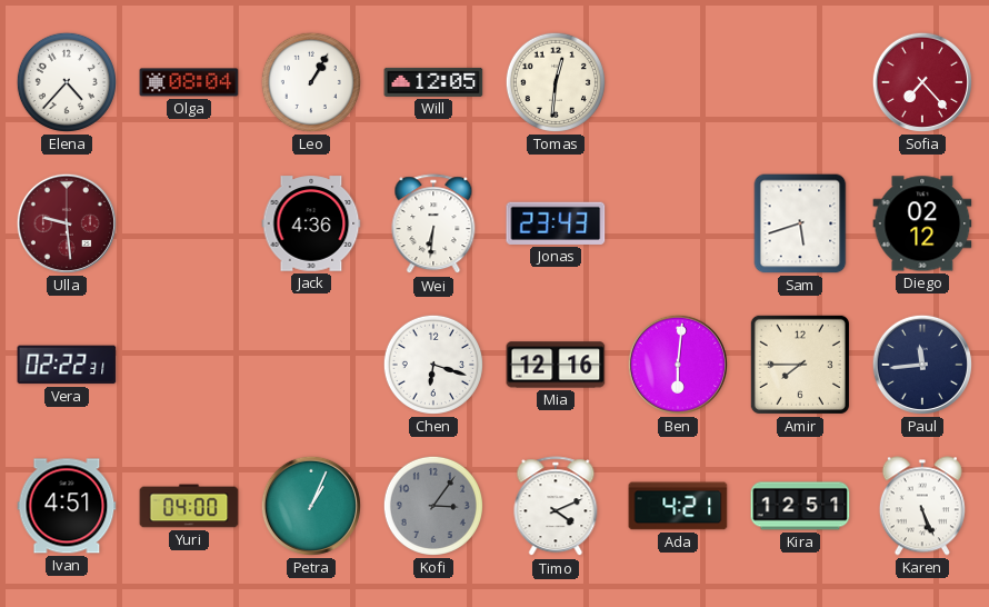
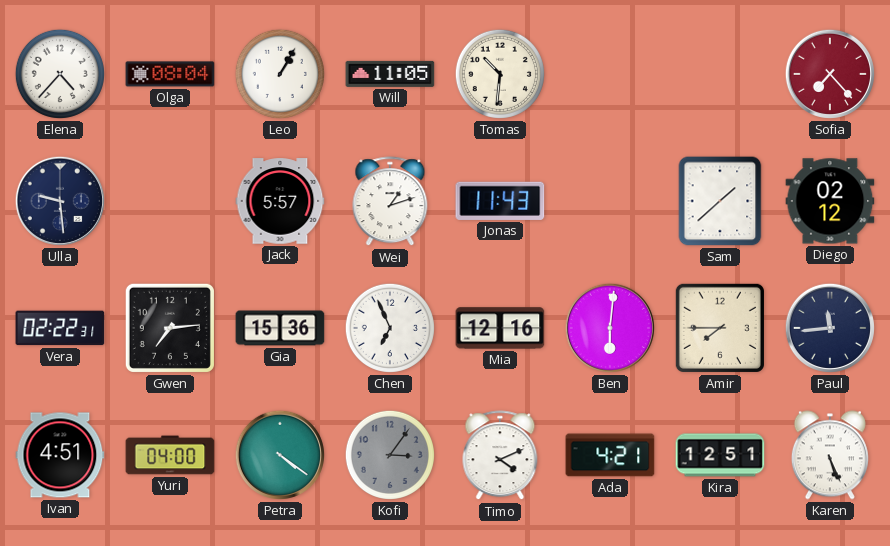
Will: 12:05 -> 11:05 (390, 74)
Tomas: 12:31 -> 10:31 (500, 74)
Ulla dial: burgundy -> navy (60, 201)
Jack: 4:36 -> 5:57 (280, 201)
Wei: 6:31 -> 1:12 (390, 202)
Jonas: 23:43 -> 11:43 (500, 201)
Sam: 5:42 -> 1:38 (720, 201)
Gwen: none -> 7:14 (170, 328)
Gia: none -> 15:36 (280, 328)
Chen: 6:18 -> 6:56 (390, 328)
Petra: 1:04 -> 4:21 (280, 455)
